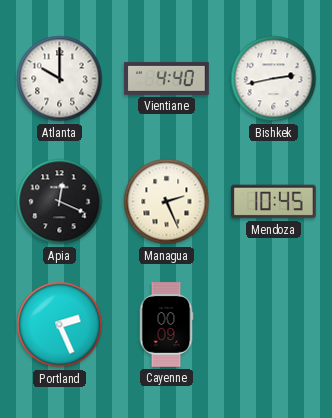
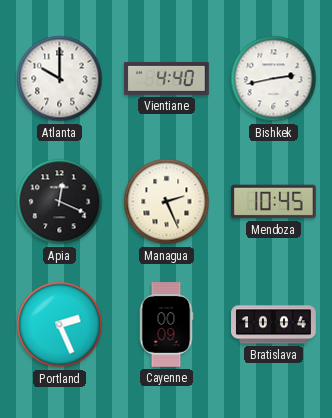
Bratislava: none -> 10:04 (274, 325)
